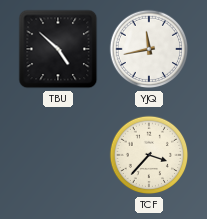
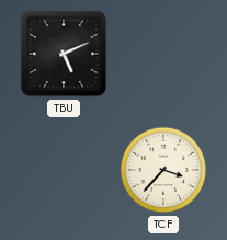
TBU: 4:52 -> 5:11 (64, 54)
YJQ: 11:43 -> none (149, 49)
